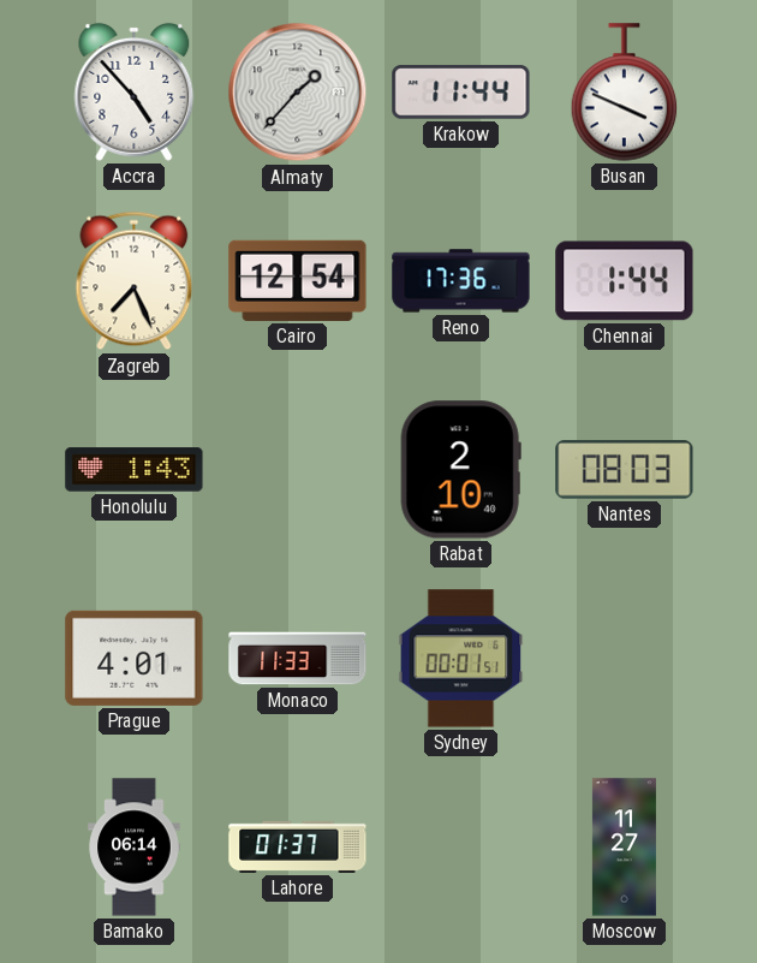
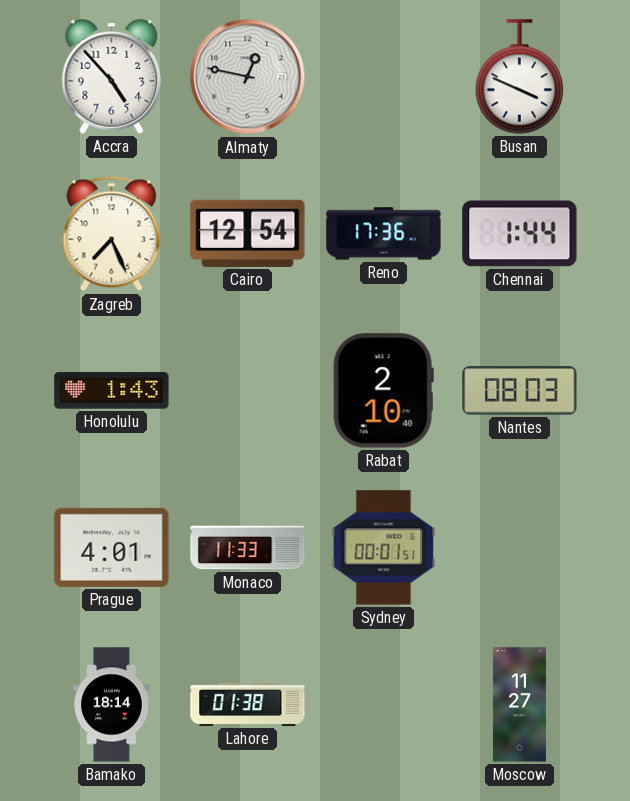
Almaty: 1:37 -> 12:47 (248, 77)
Krakow: 11:44 -> none (461, 93)
Bamako: 06:14 -> 18:14 (112, 705)
Lahore: 01:37 -> 01:38 (248, 704)
